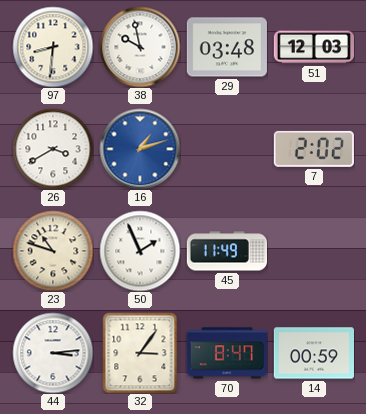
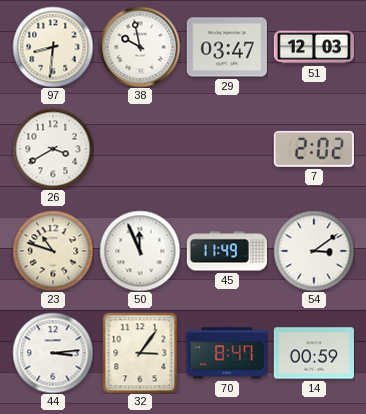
29: 03:48 -> 03:47 (227, 47)
16: 1:12 -> none (140, 149)
50: 1:56 -> 11:56 (140, 251)
54: none -> 3:09 (314, 251)
